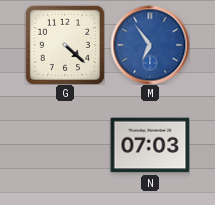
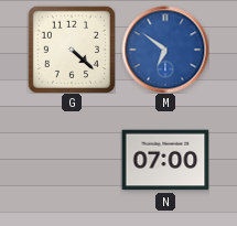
M: 6:54 -> 6:51 (165, 50)
N: 07:03 -> 07:00 (165, 160)
